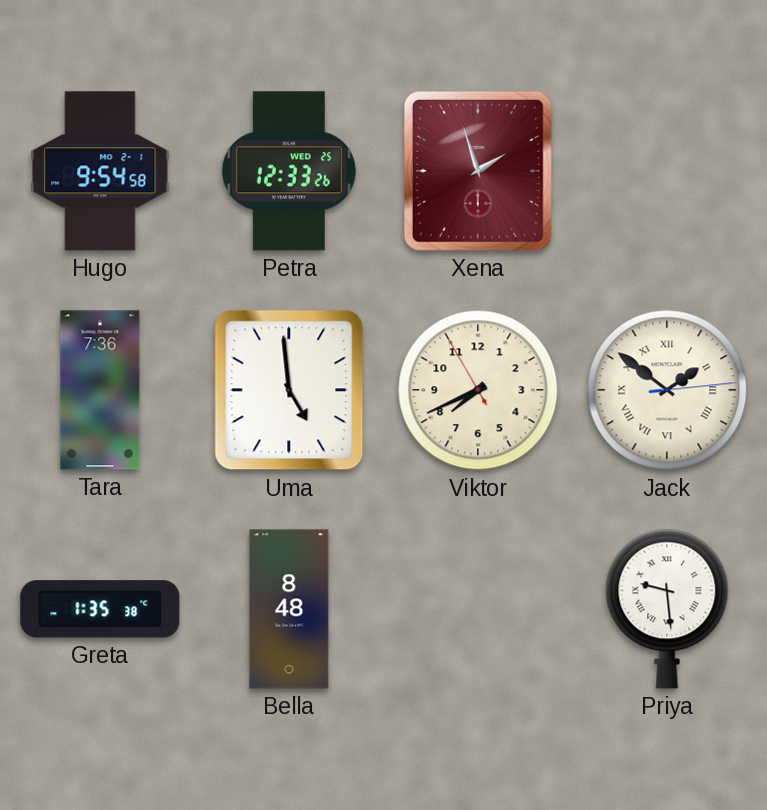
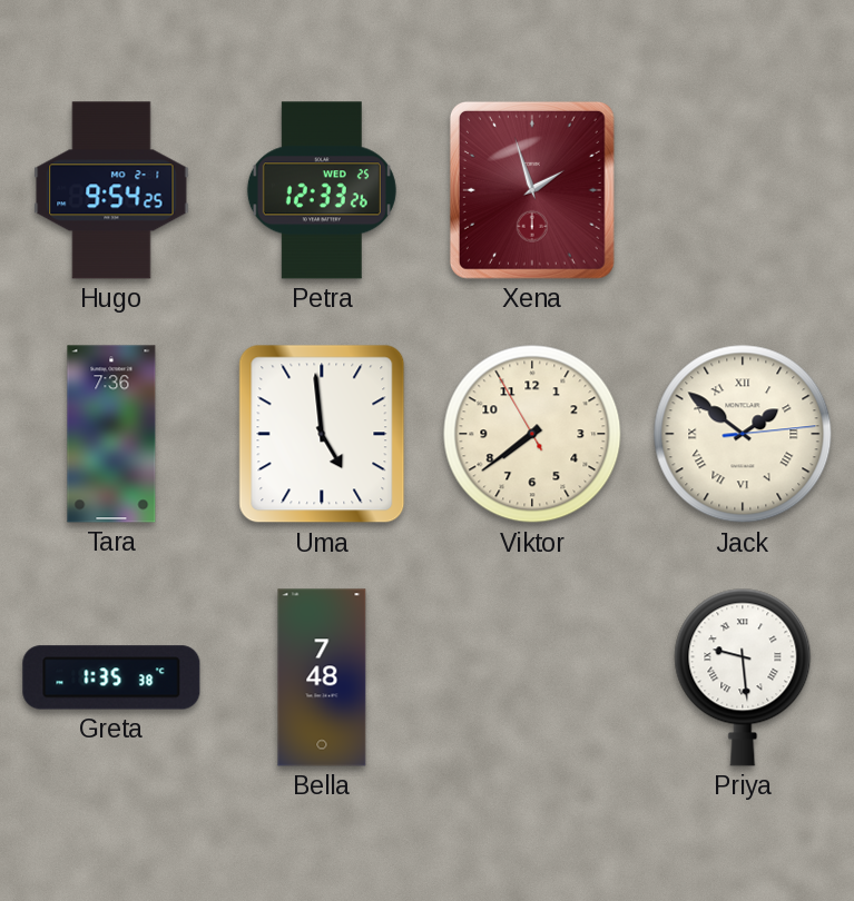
Hugo: 9:54:58 -> 9:54:25 (111, 190)
Viktor: 7:40 -> 7:38 (532, 434)
Bella: 8:48 -> 7:48 (322, 677)
